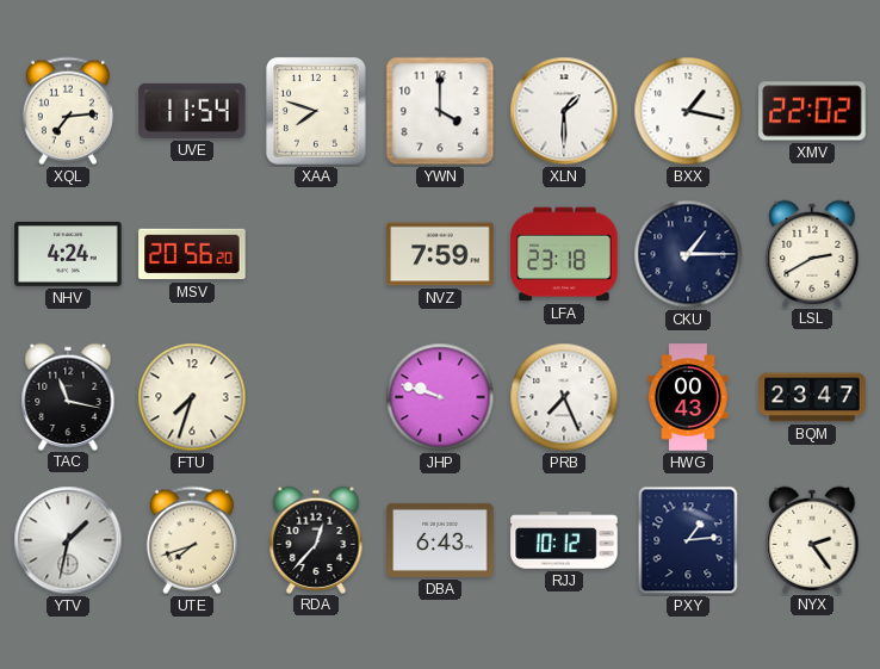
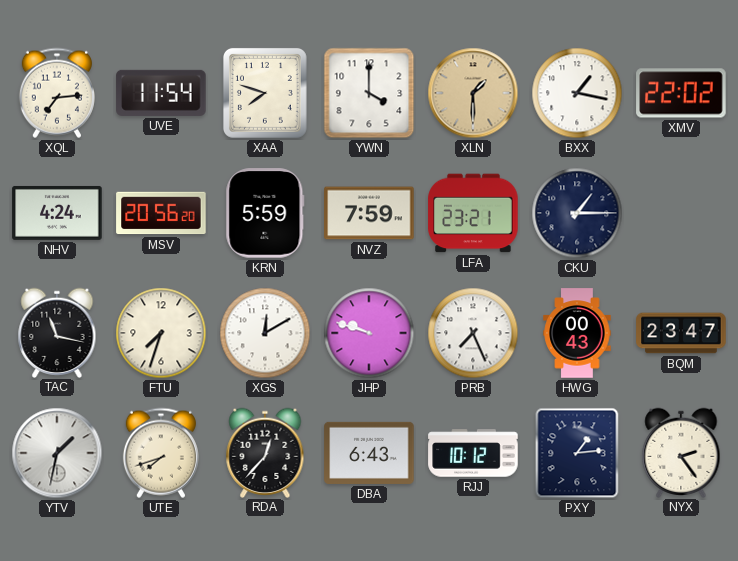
XLN dial: white -> champagne (473, 93)
KRN: none -> 5:59 (265, 213)
LFA: 23:18 -> 23:21 (473, 213)
LSL: 2:40 -> none (812, 253)
XGS: none -> 12:10 (265, 333)
